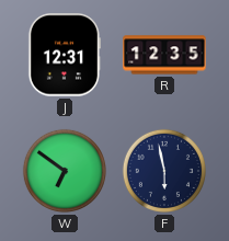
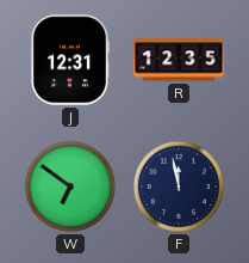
F: 5:58 -> 11:58 (179, 186)
